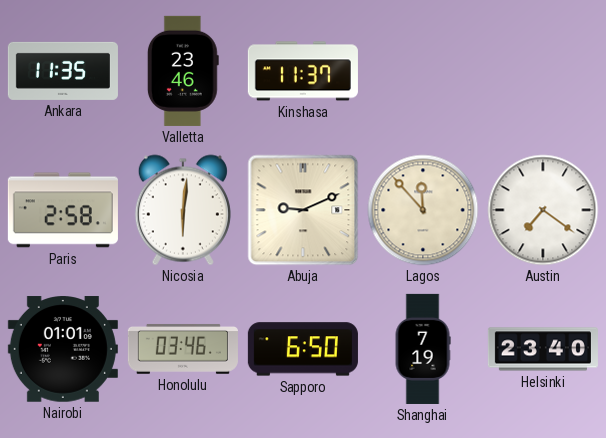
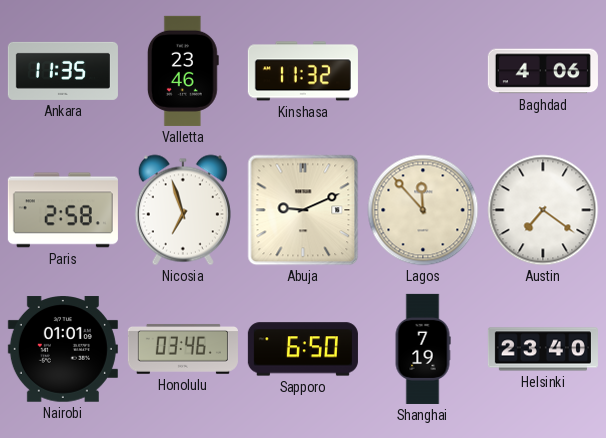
Kinshasa: 11:37 -> 11:32 (303, 71)
Baghdad: none -> 4:06 (543, 71)
Nicosia: 6:01 -> 6:57 (183, 210)
